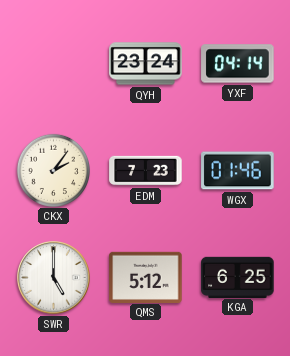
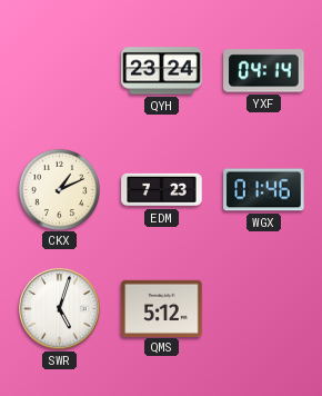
CKX: 2:06 -> 1:11 (59, 189)
SWR: 5:00 -> 5:03 (60, 309)
KGA: 6:25 -> none (238, 277)
